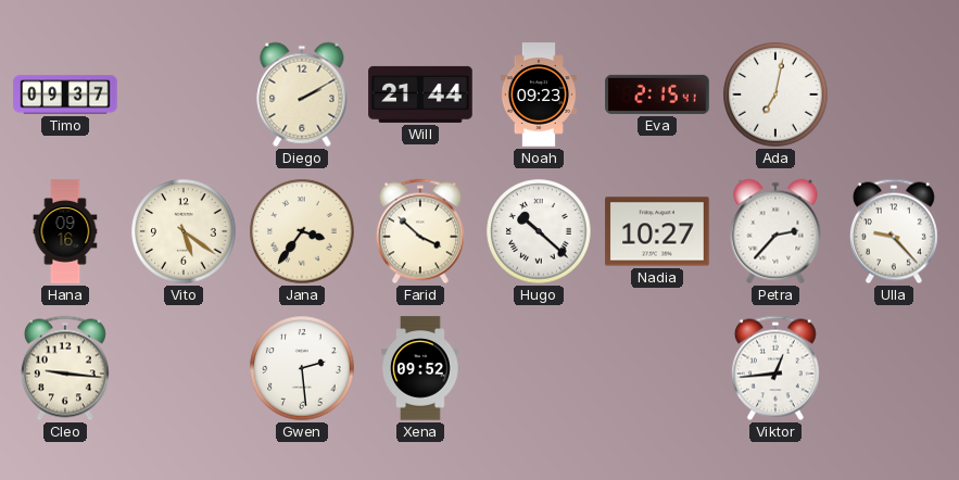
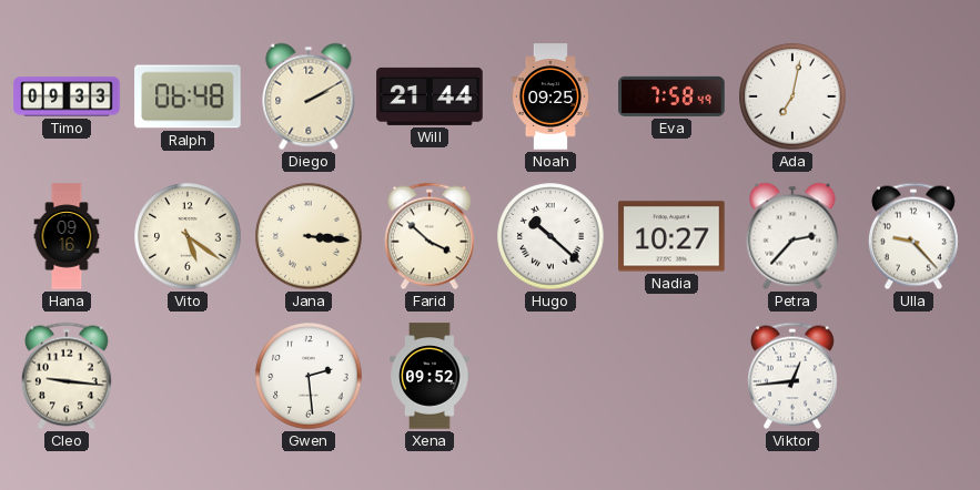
Timo: 09:37 -> 09:33 (67, 96)
Ralph: none -> 06:48 (188, 96)
Noah: 09:23 -> 09:25 (549, 96)
Eva: 2:15 -> 7:58 (671, 96)
Jana: 3:36 -> 3:16 (309, 236)
